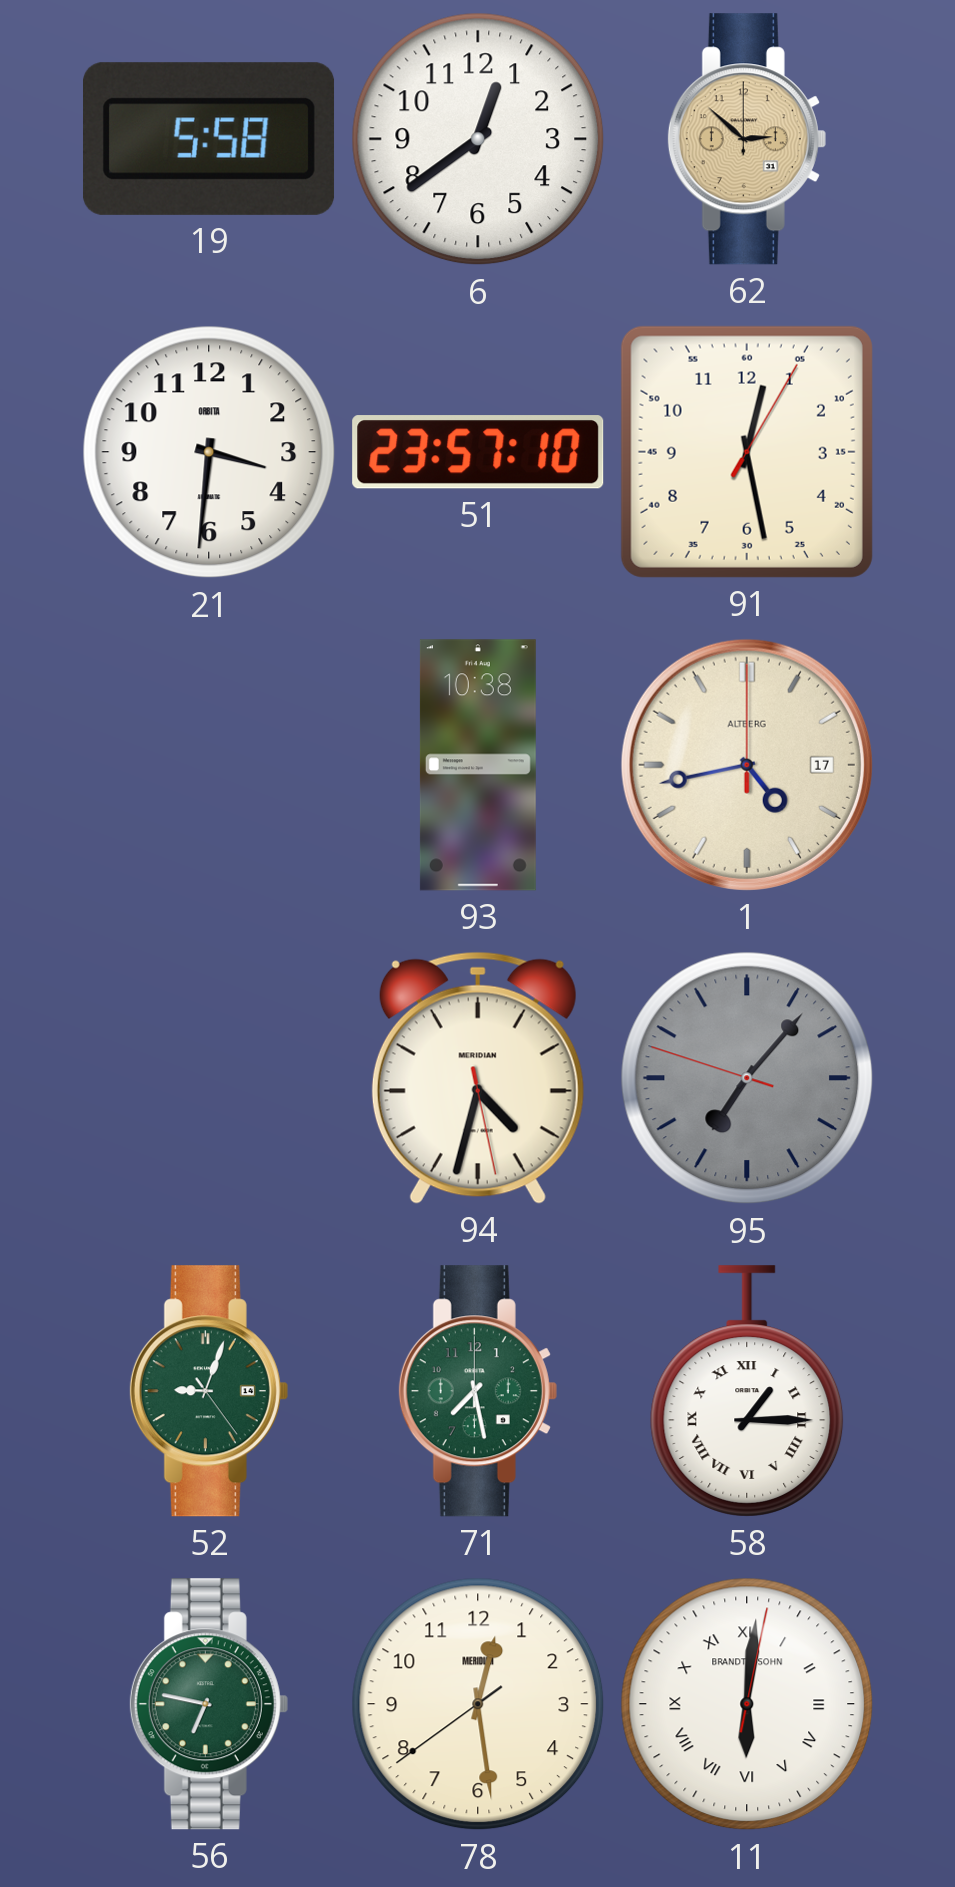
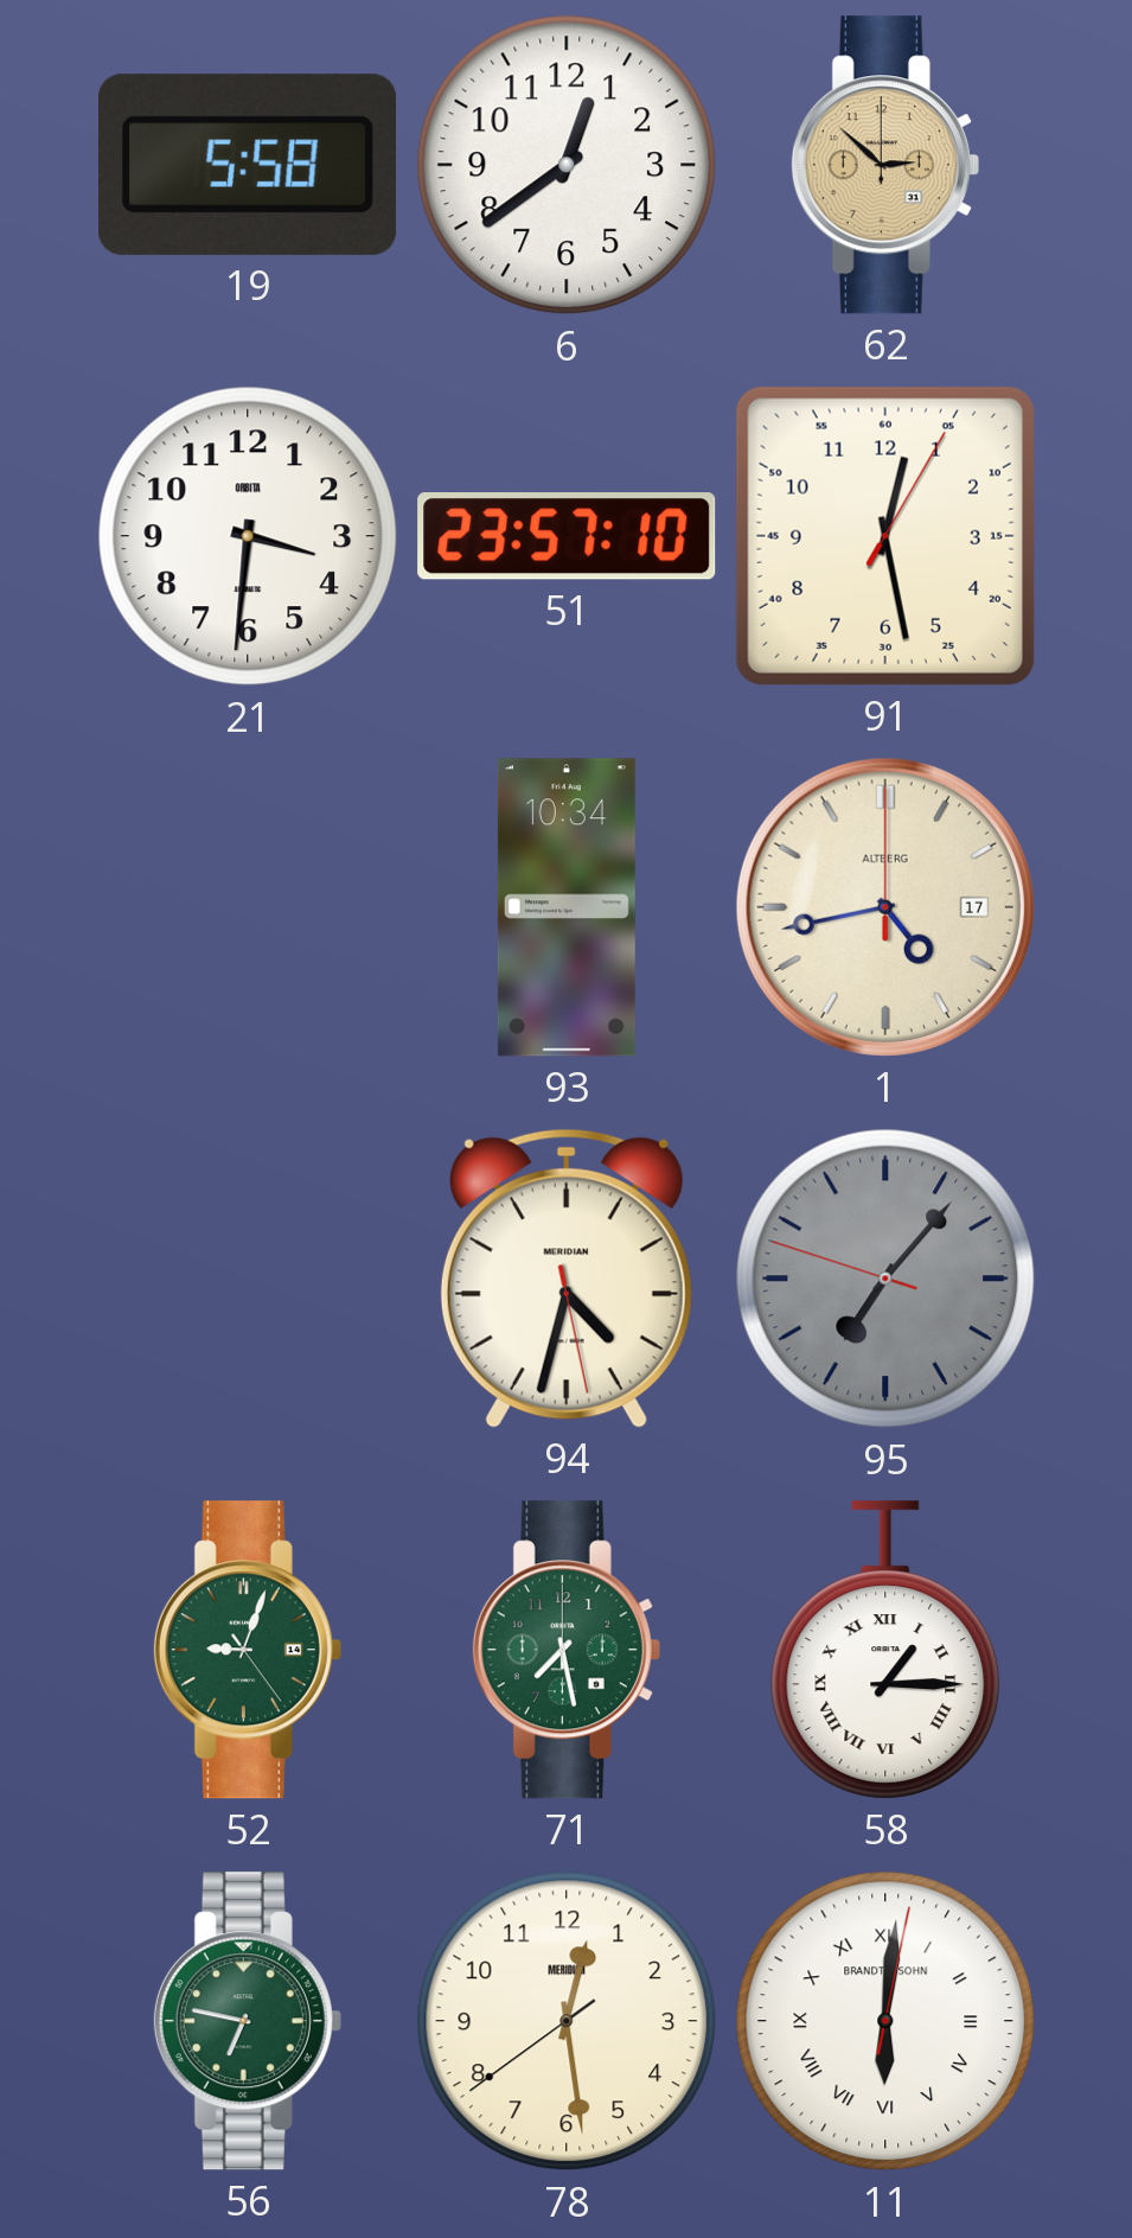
93: 10:38 -> 10:34 (567, 907)
